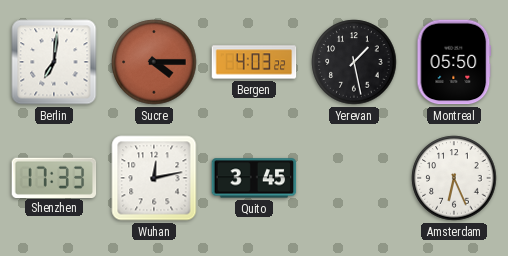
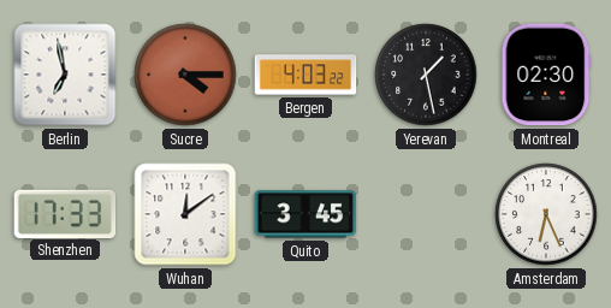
Berlin: 7:01 -> 6:58 (65, 75)
Montreal: 05:50 -> 02:30 (546, 75)
Wuhan: 12:13 -> 12:09 (185, 214)
